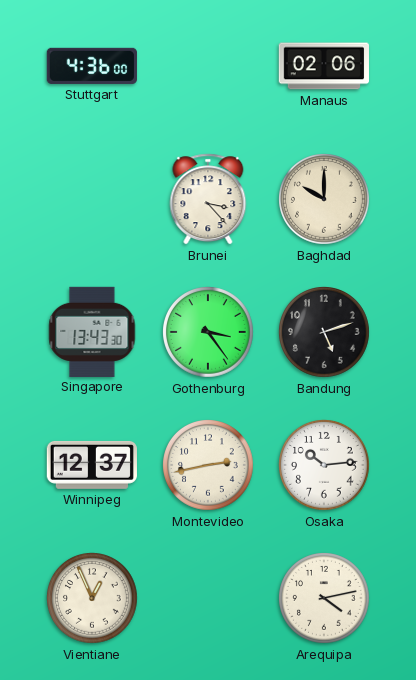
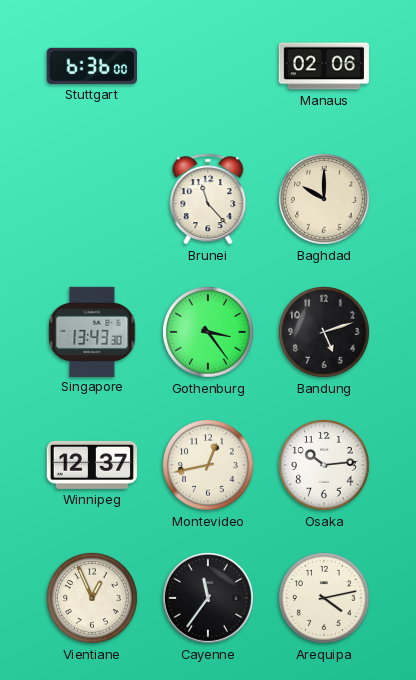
Stuttgart: 4:36 -> 6:36 (92, 66)
Brunei: 3:23 -> 11:23 (208, 199)
Montevideo: 2:43 -> 12:43 (209, 466)
Cayenne: none -> 11:36 (208, 598)
